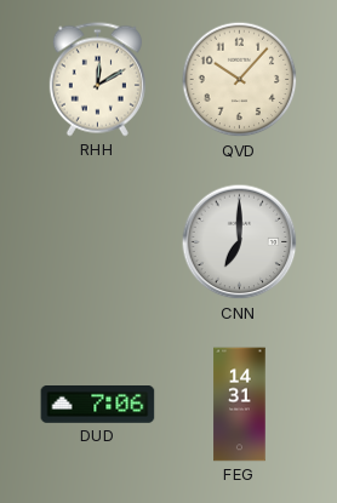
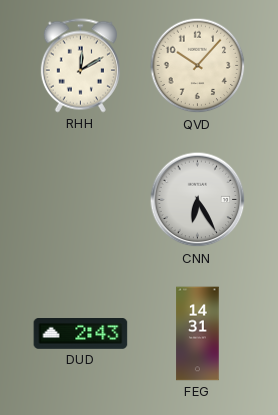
CNN: 7:00 -> 6:25 (198, 200)
DUD: 7:06 -> 2:43 (81, 334)
